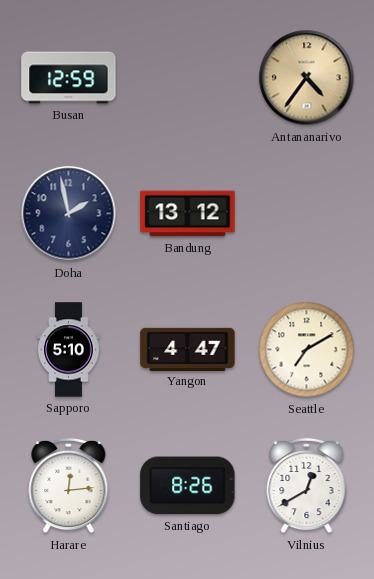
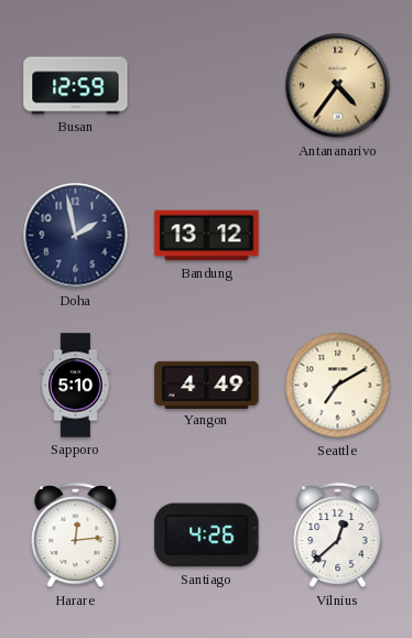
Yangon: 4:47 -> 4:49 (207, 385)
Santiago: 8:26 -> 4:26 (207, 536)
Vilnius: 12:40 -> 12:38 (338, 536)
